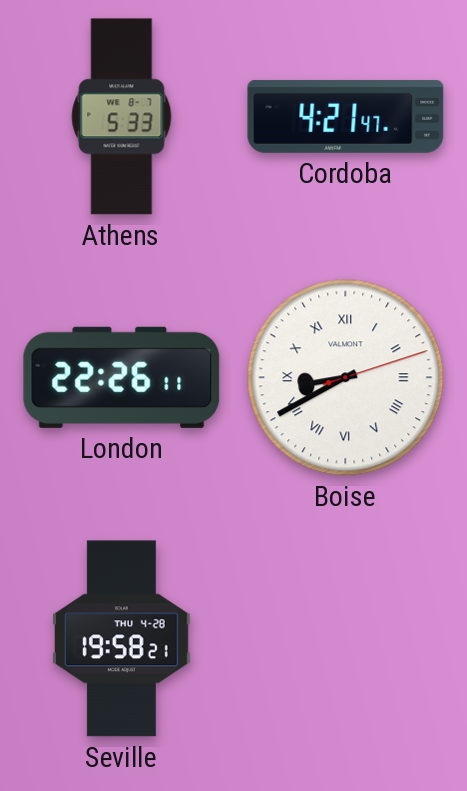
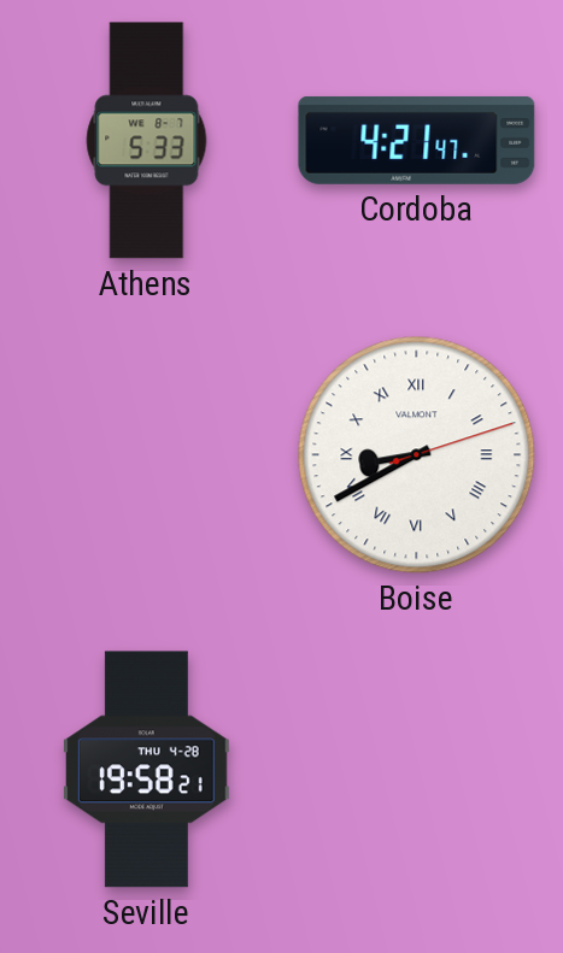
London: 22:26 -> none (122, 377)
